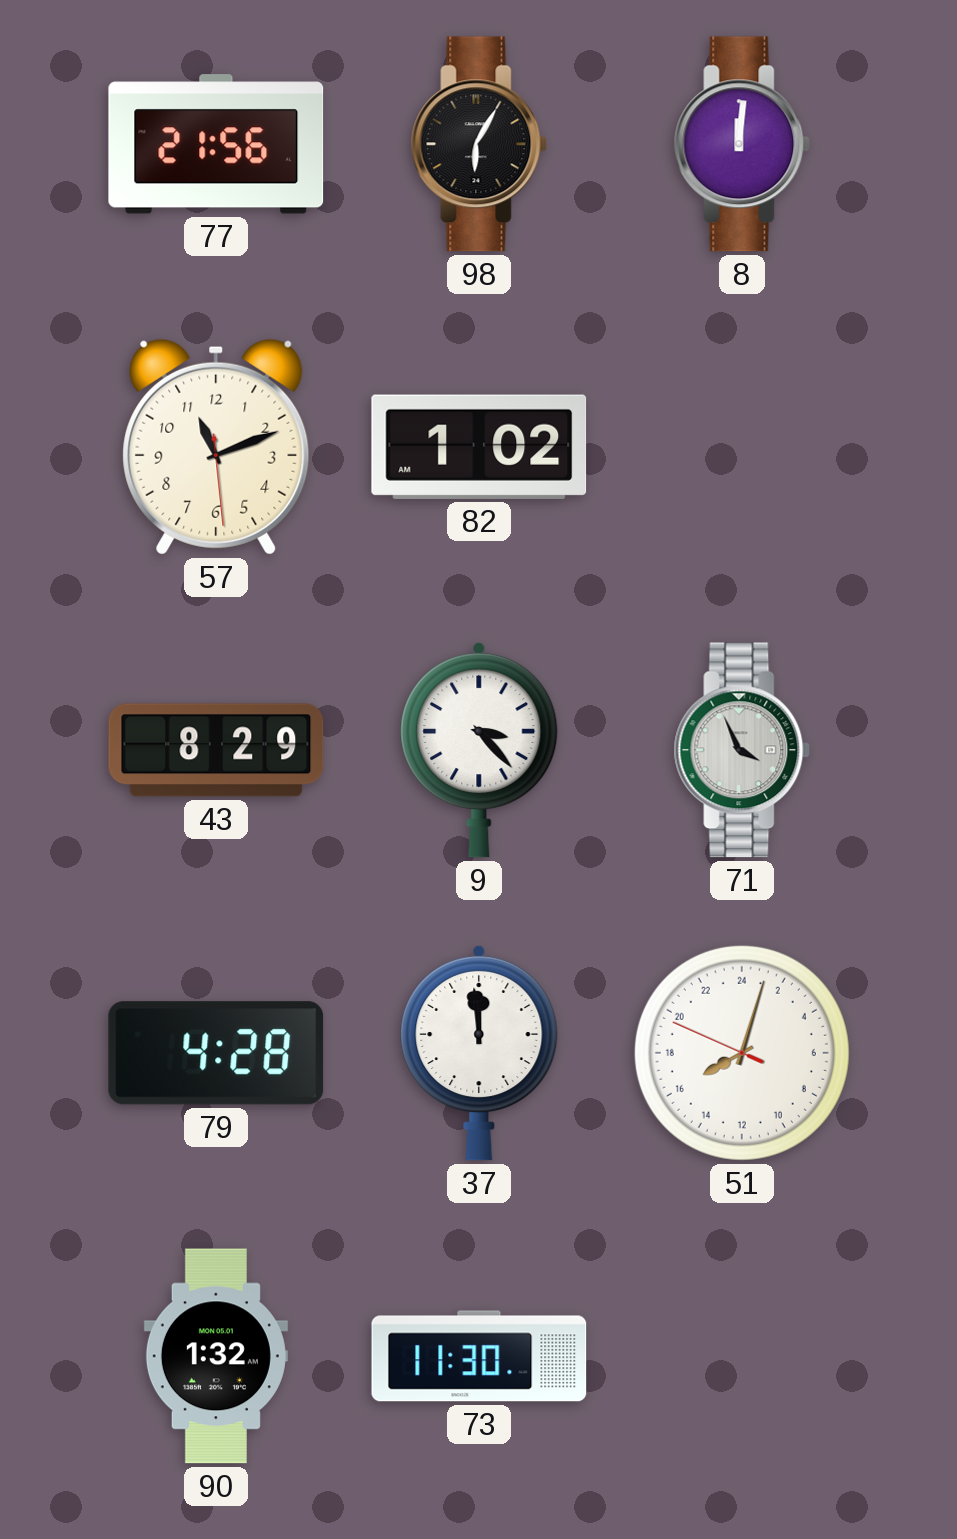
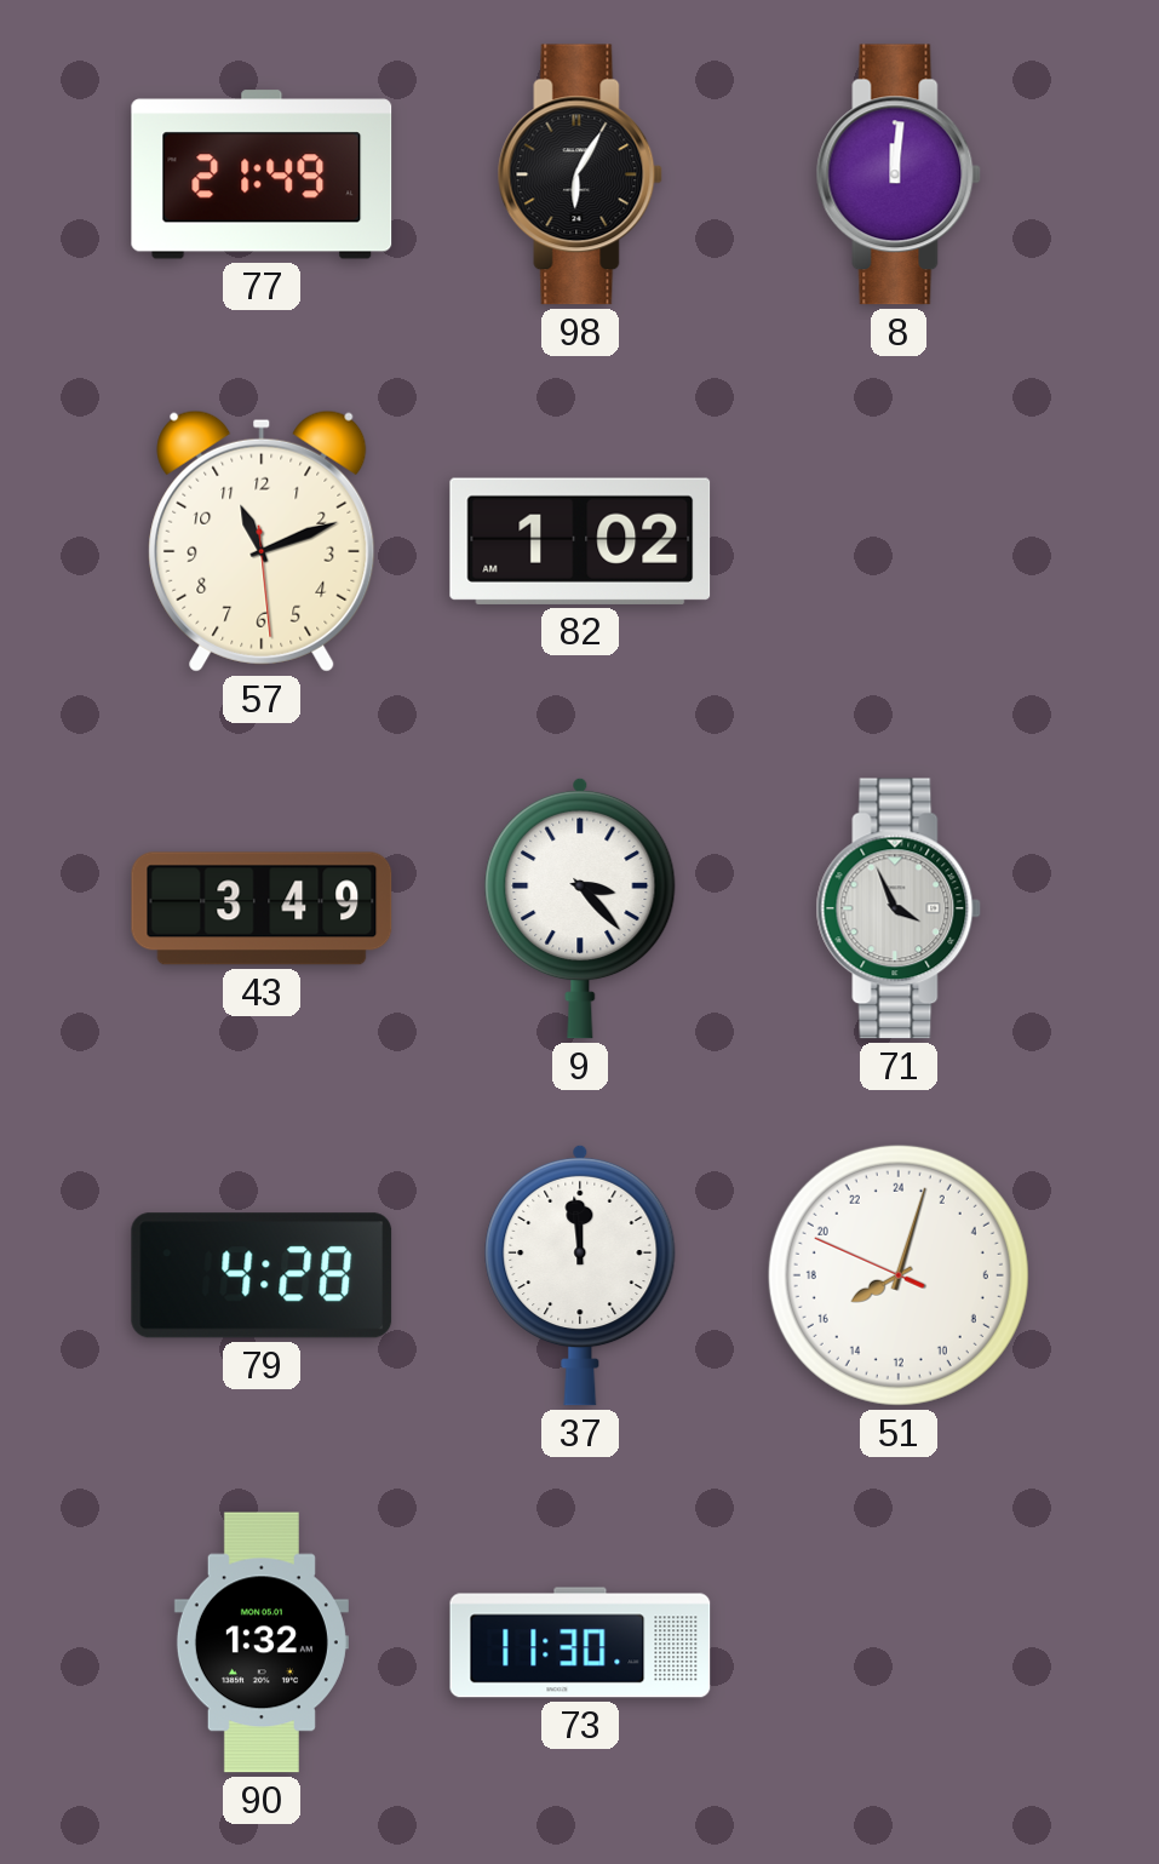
77: 21:56 -> 21:49 (262, 174)
43: 8:29 -> 3:49 (262, 908)
